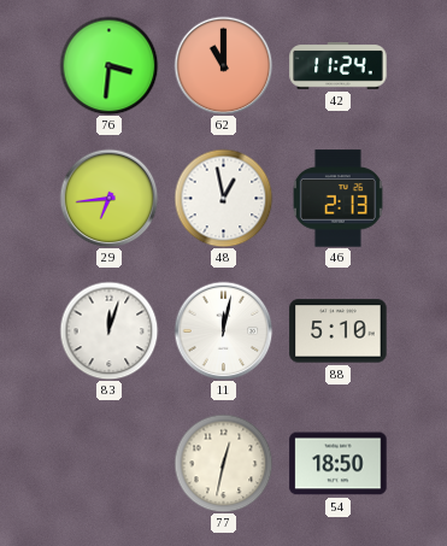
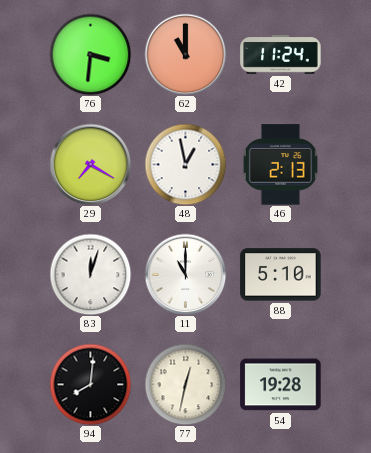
29: 6:44 -> 7:20 (90, 164)
11: 12:02 -> 11:00 (185, 274)
94: none -> 8:01 (90, 384)
54: 18:50 -> 19:28 (281, 385)
